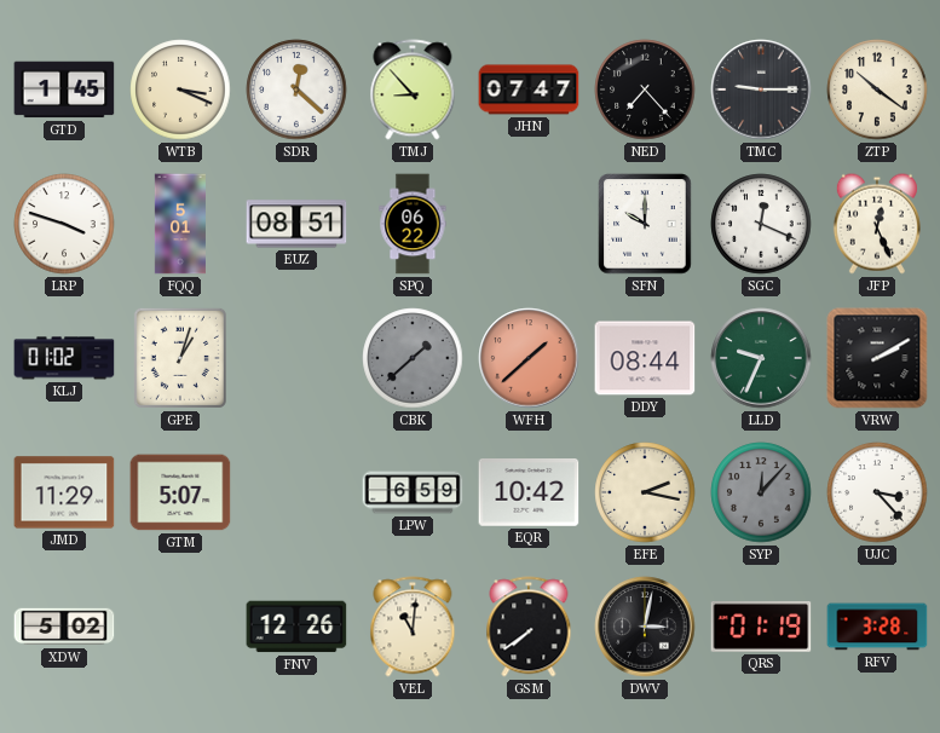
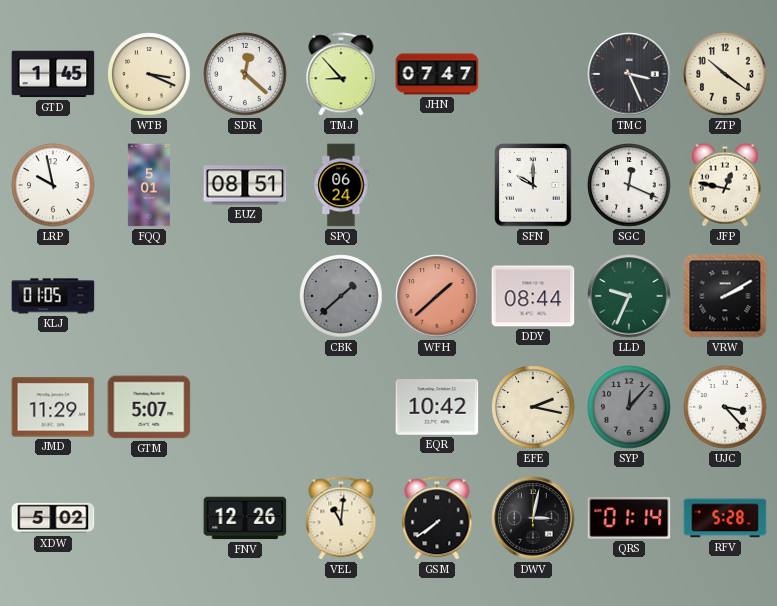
NED: 7:23 -> none (645, 90)
TMC: 9:15 -> 3:26 (629, 74)
LRP: 3:48 -> 9:58 (53, 185)
SPQ: 06:22 -> 06:24 (341, 185)
JFP: 12:26 -> 12:47 (725, 185)
KLJ: 01:02 -> 01:05 (53, 296)
GPE: 1:03 -> none (180, 358)
LPW: 6:59 -> none (413, 492)
QRS: 01:19 -> 01:14 (629, 519)
RFV: 3:28 -> 5:28 (725, 518)
